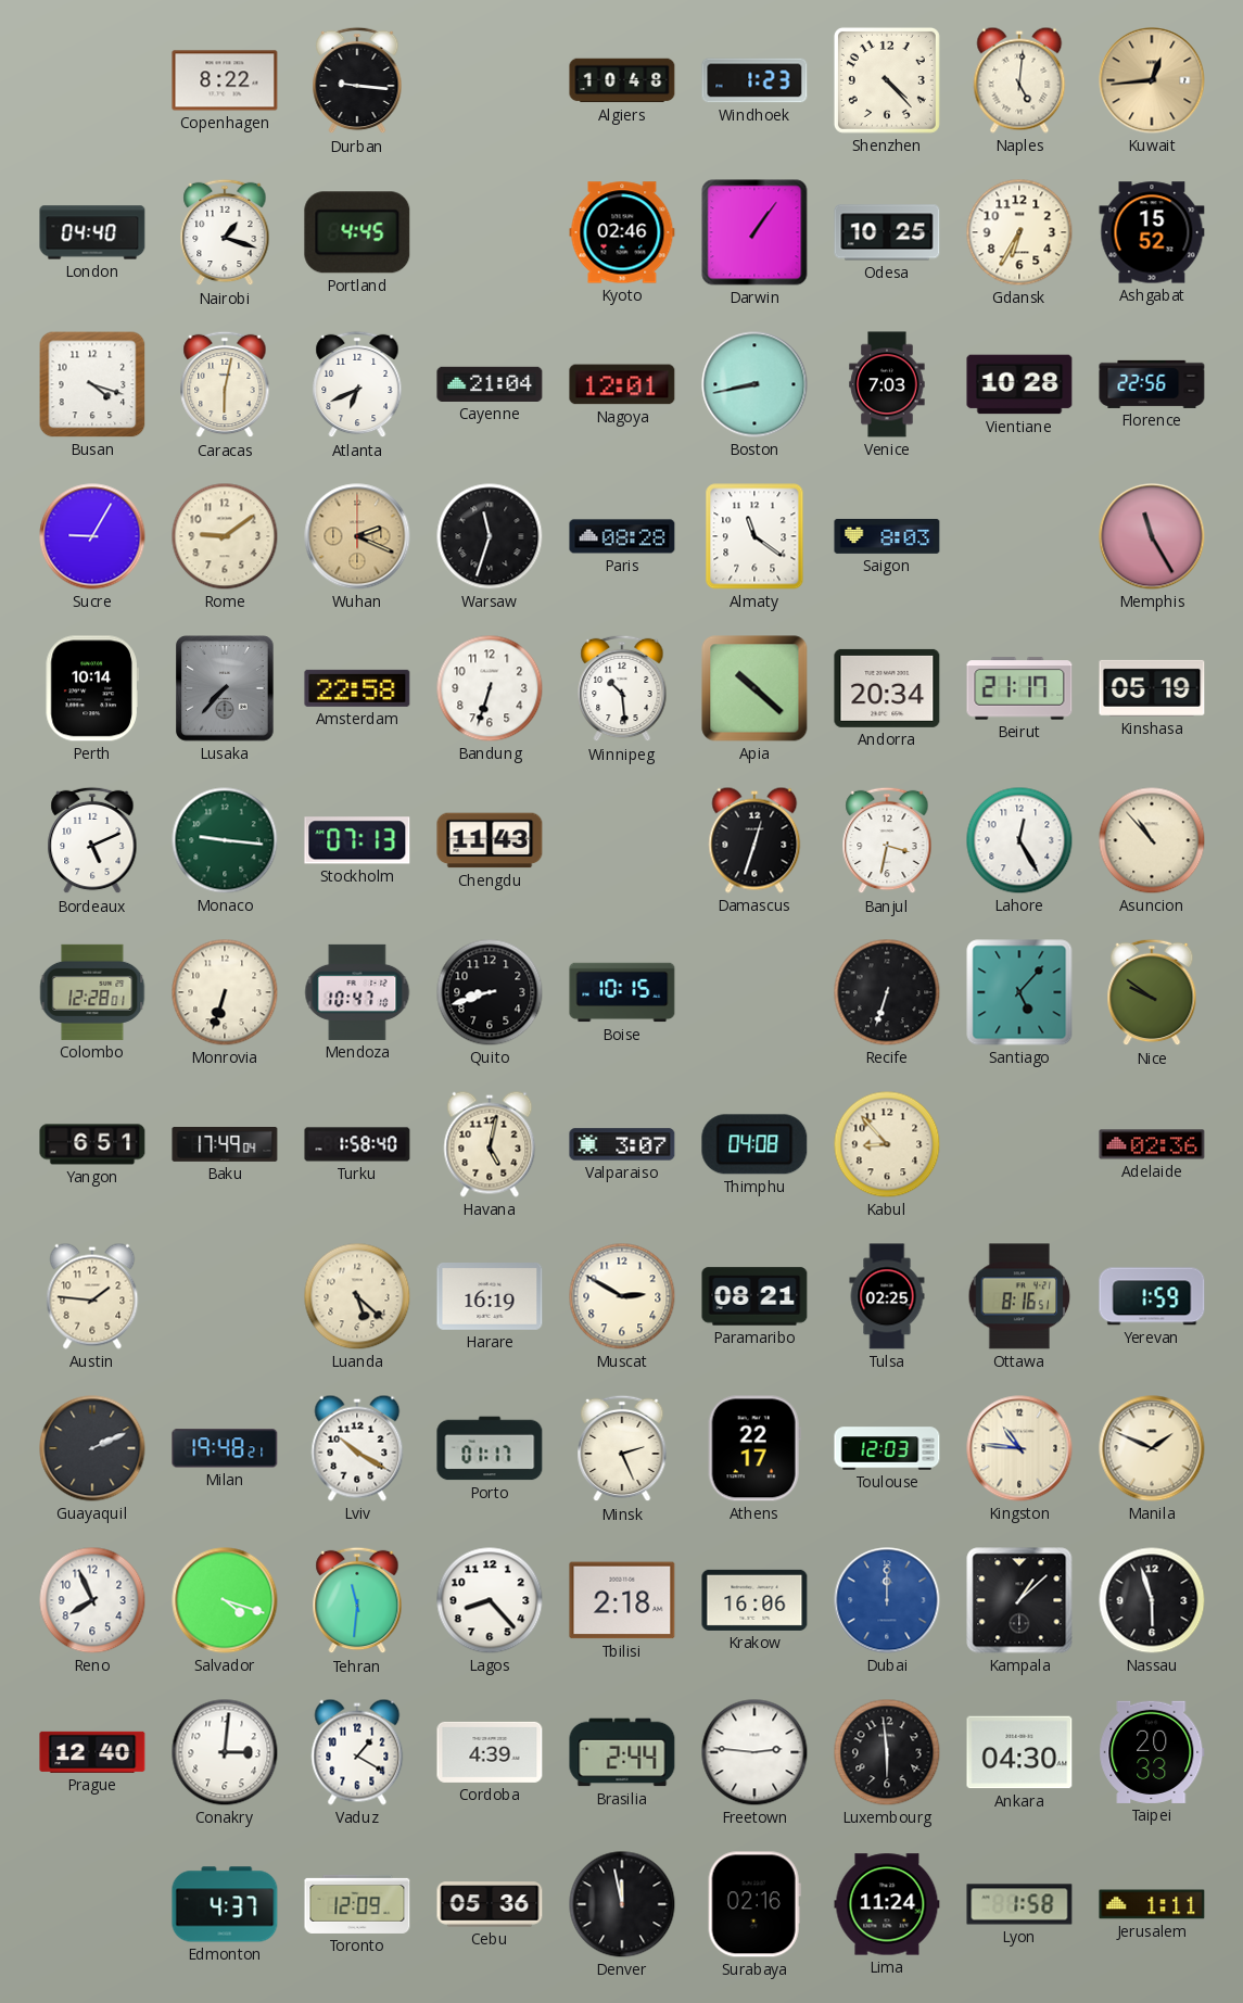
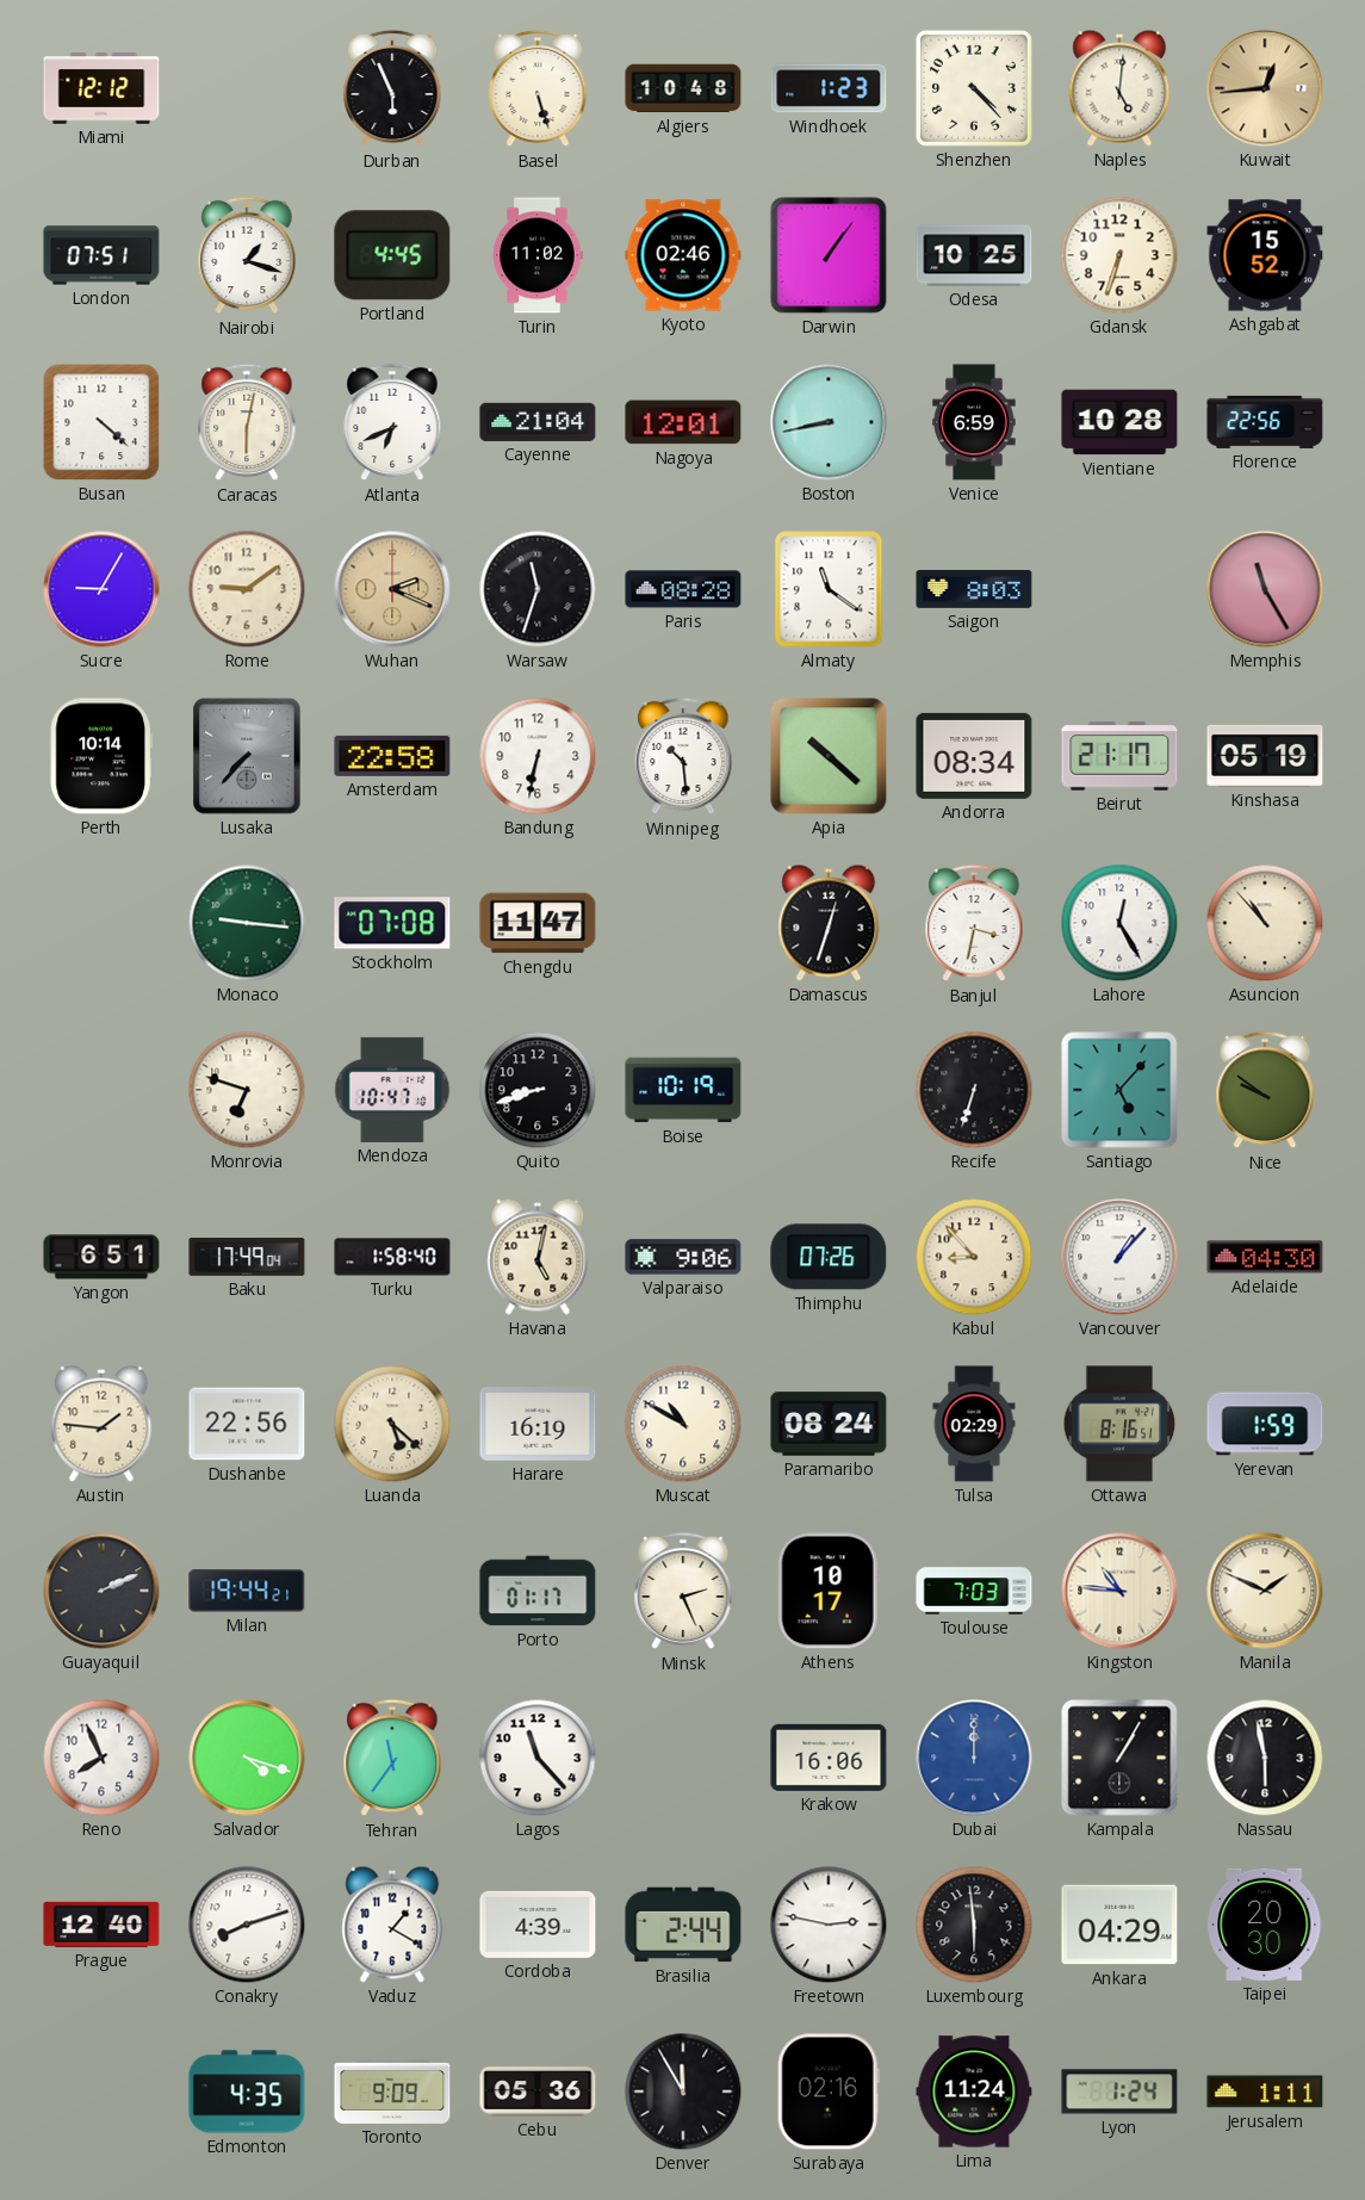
Miami: none -> 12:12 (101, 88)
Copenhagen: 8:22 -> none (225, 80)
Durban: 9:16 -> 5:56 (392, 88)
Basel: none -> 5:27 (538, 88)
London: 04:40 -> 07:51 (101, 255)
Turin: none -> 11:02 (538, 255)
Gdansk: 6:35 -> 6:33 (1119, 255)
Busan: 4:18 -> 4:22 (101, 422)
Venice: 7:03 -> 6:59 (974, 422)
Bandung: 6:33 -> 6:32 (538, 756)
Andorra: 20:34 -> 08:34 (974, 756)
Bordeaux: 5:11 -> none (92, 840)
Stockholm: 07:13 -> 07:08 (392, 923)
Chengdu: 11:43 -> 11:47 (538, 923)
Colombo: 12:28 -> none (92, 992)
Monrovia: 6:33 -> 6:48 (247, 1090)
Boise: 10:15 -> 10:19 (683, 1090)
Valparaiso: 3:07 -> 9:06 (683, 1257)
Thimphu: 04:08 -> 07:26 (829, 1257)
Vancouver: none -> 1:07 (1119, 1257)
Adelaide: 02:36 -> 04:30 (1265, 1257)
Dushanbe: none -> 22:56 (247, 1424)
Muscat: 2:50 -> 10:50 (683, 1424)
Paramaribo: 08:21 -> 08:24 (829, 1424)
Tulsa: 02:25 -> 02:29 (974, 1424)
Milan: 19:48 -> 19:44 (247, 1591)
Lviv: 10:20 -> none (357, 1448)
Athens: 22:17 -> 10:17 (829, 1591)
Toulouse: 12:03 -> 7:03 (974, 1591)
Tehran: 11:31 -> 11:36 (392, 1758)
Lagos: 8:23 -> 11:23 (538, 1758)
Tbilisi: 2:18 -> none (622, 1600)
Kampala: 1:08 -> 1:05 (1119, 1758)
Nassau: 5:57 -> 5:58 (1265, 1758)
Conakry: 3:01 -> 8:12 (247, 1925)
Freetown: 2:46 -> 2:47 (829, 1925)
Ankara: 04:30 -> 04:29 (1119, 1925)
Taipei: 20:33 -> 20:30 (1265, 1925)
Edmonton: 4:37 -> 4:35 (247, 2091)
Toronto: 12:09 -> 9:09 (392, 2091)
Denver: 11:58 -> 11:55 (683, 2091)
Lyon: 1:58 -> 1:24 (1119, 2091)
